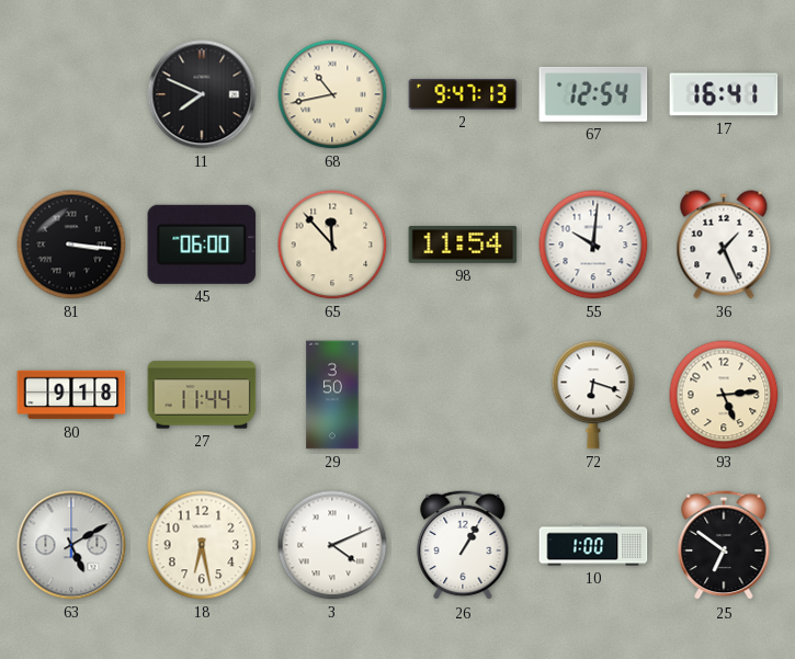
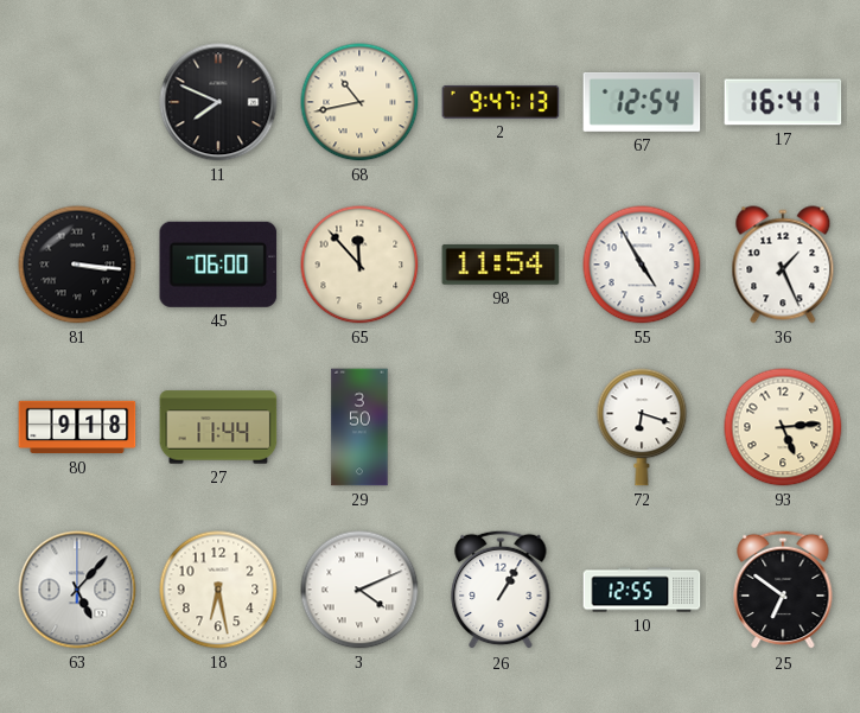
55: 10:01 -> 4:55 (642, 265)
63: 5:10 -> 5:07 (77, 590)
10: 1:00 -> 12:55 (642, 590)
